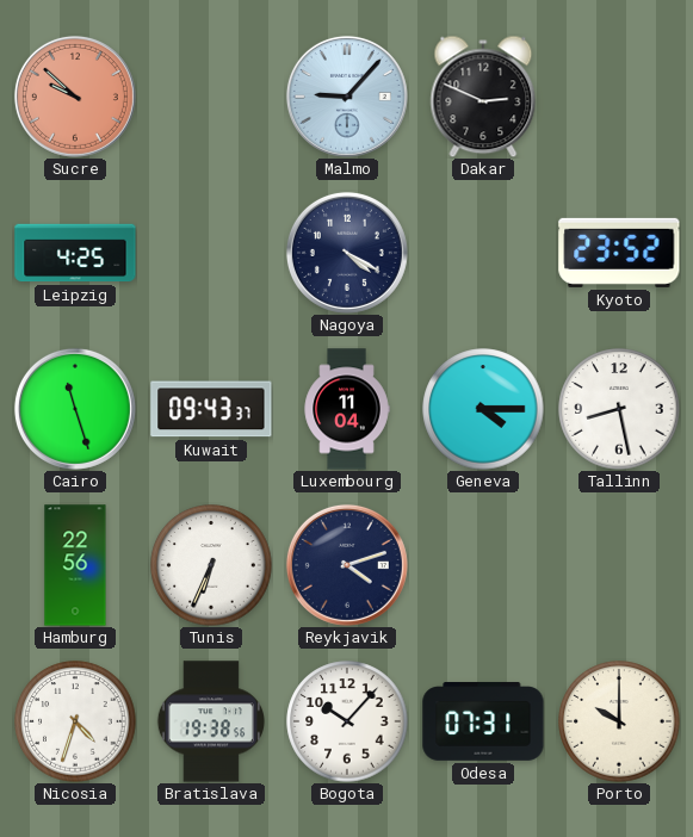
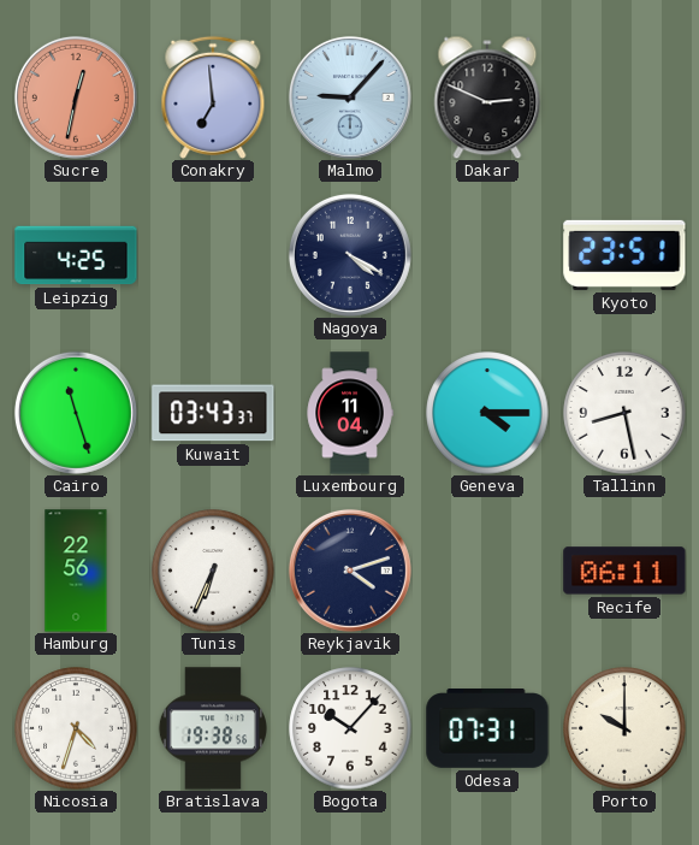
Sucre: 9:52 -> 12:32 (76, 97)
Conakry: none -> 6:59 (213, 97)
Kyoto: 23:52 -> 23:51 (624, 255)
Kuwait: 09:43 -> 03:43 (213, 413)
Recife: none -> 06:11 (624, 571)
